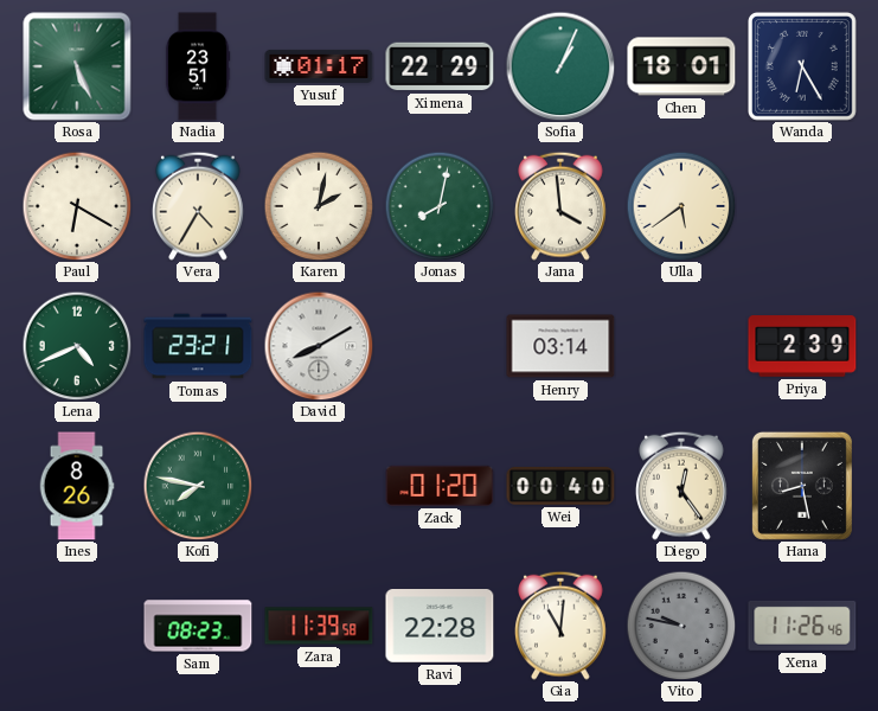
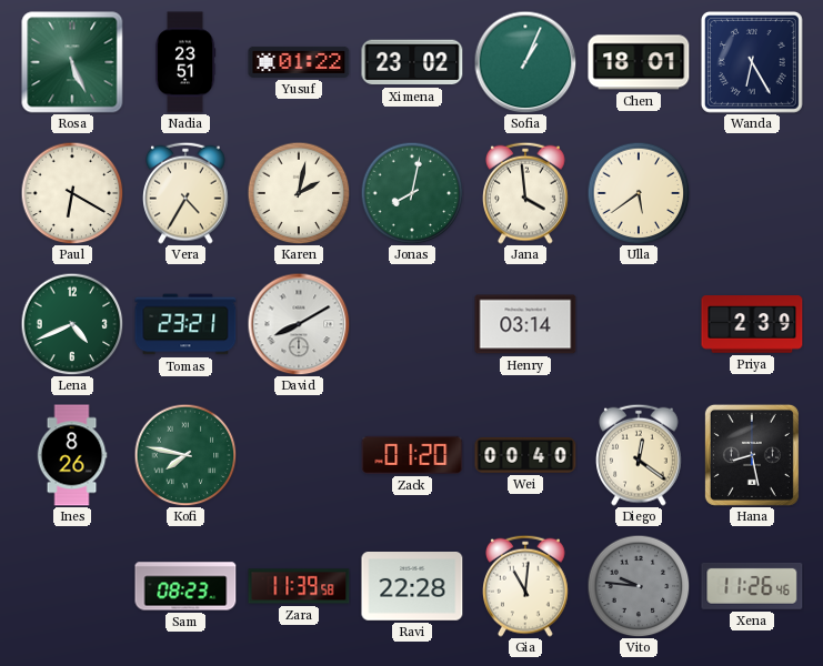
Yusuf: 01:17 -> 01:22 (299, 62)
Ximena: 22:29 -> 23:02 (412, 62)
Diego: 12:24 -> 12:21 (640, 455)
Vito: 9:47 -> 9:46 (639, 586)
